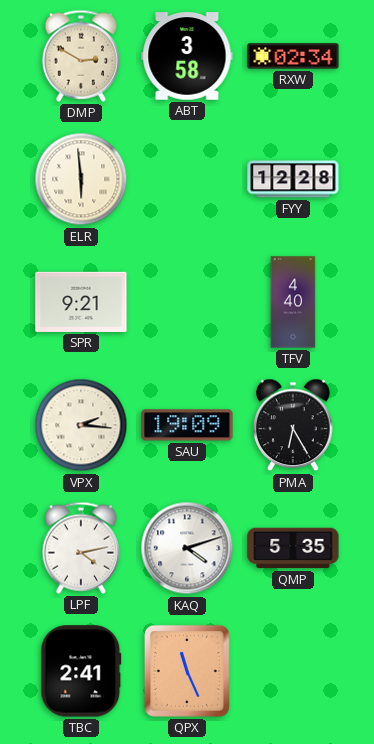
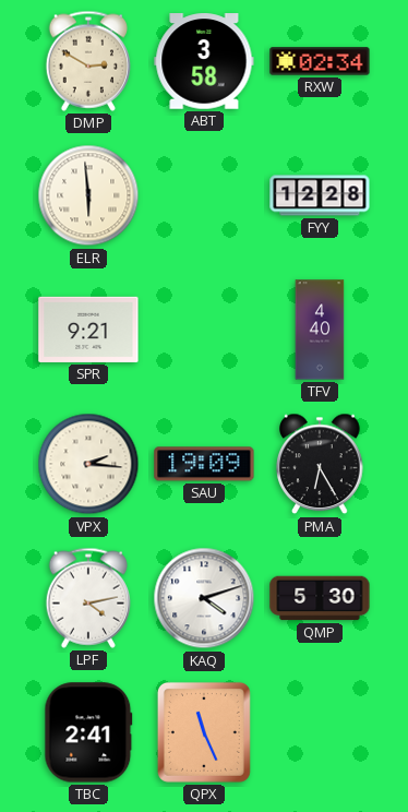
QMP: 5:35 -> 5:30 (320, 598)
